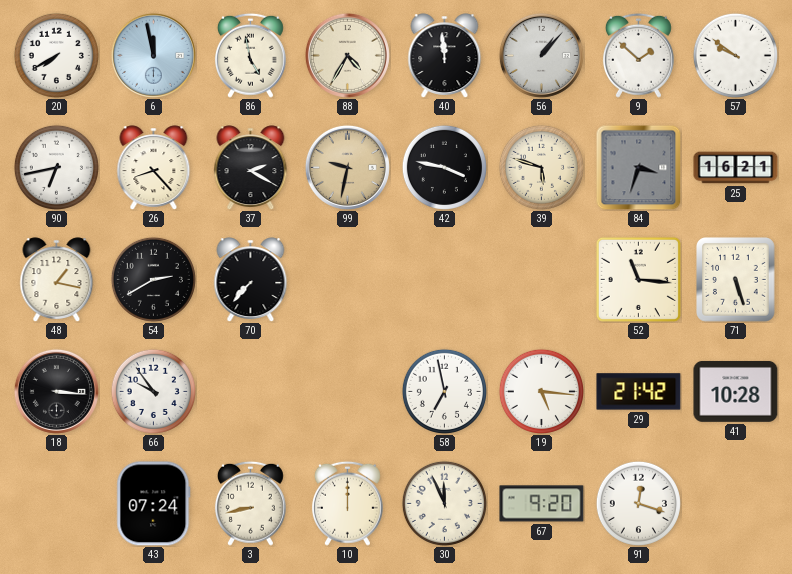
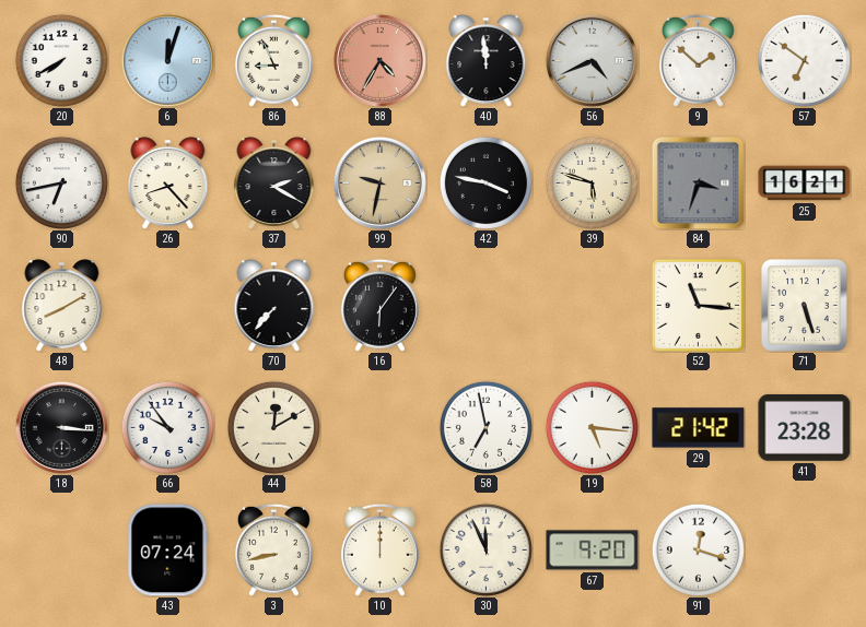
6: 11:58 -> 12:03 (167, 60)
86: 4:58 -> 8:56 (273, 60)
88 dial: cream -> salmon (379, 60)
56: 1:07 -> 4:41 (592, 60)
57: 9:51 -> 6:51 (804, 60)
48: 1:17 -> 8:10 (62, 305)
54: 2:40 -> none (153, 279)
16: none -> 6:06 (379, 305)
44: none -> 12:10 (273, 427)
41: 10:28 -> 23:28 (805, 427)
